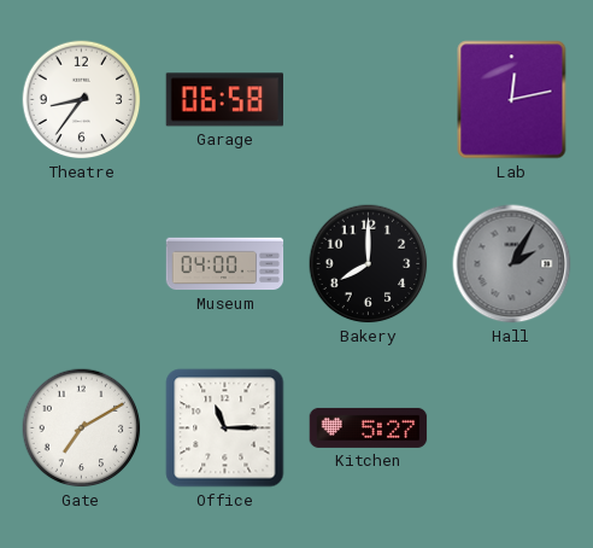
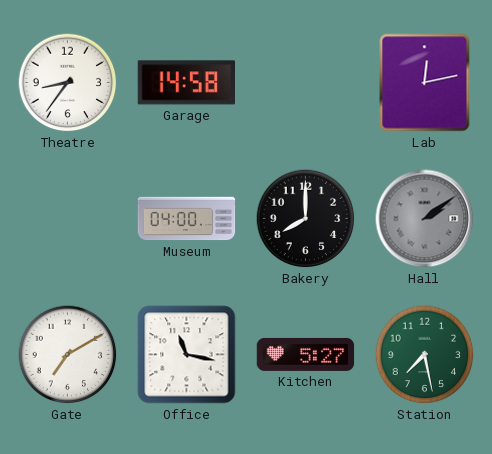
Garage: 06:58 -> 14:58 (186, 83)
Hall: 2:05 -> 2:09 (425, 219)
Office: 11:15 -> 11:17 (187, 355)
Station: none -> 7:28 (425, 355)
